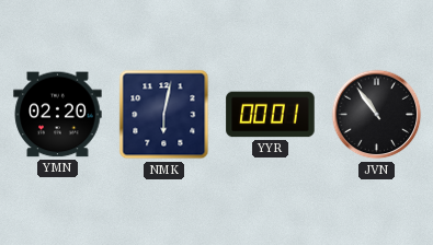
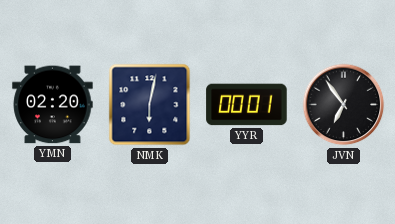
JVN: 10:54 -> 6:54 (344, 105)
